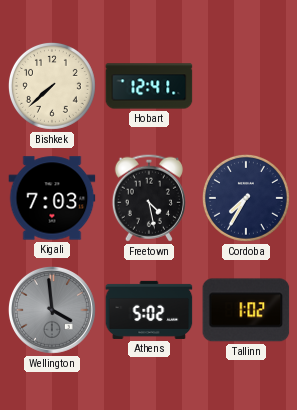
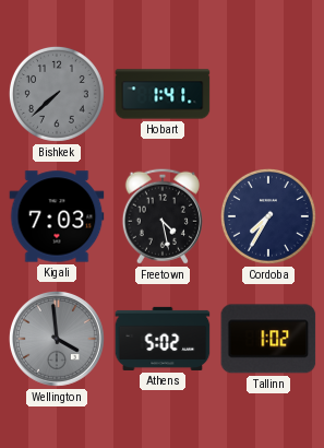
Bishkek dial: cream -> grey (57, 94)
Hobart: 12:41 -> 1:41 (163, 94)
